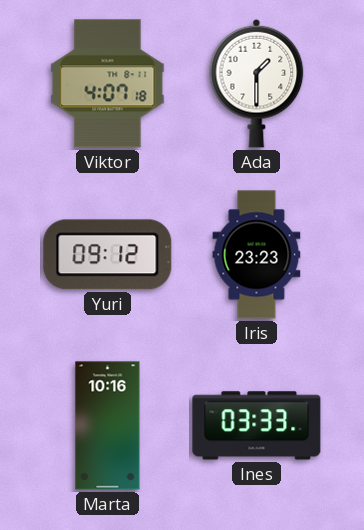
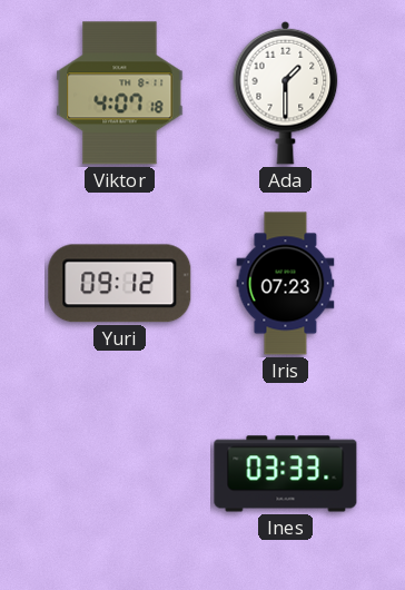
Iris: 23:23 -> 07:23 (286, 284)
Marta: 10:16 -> none (108, 426)
